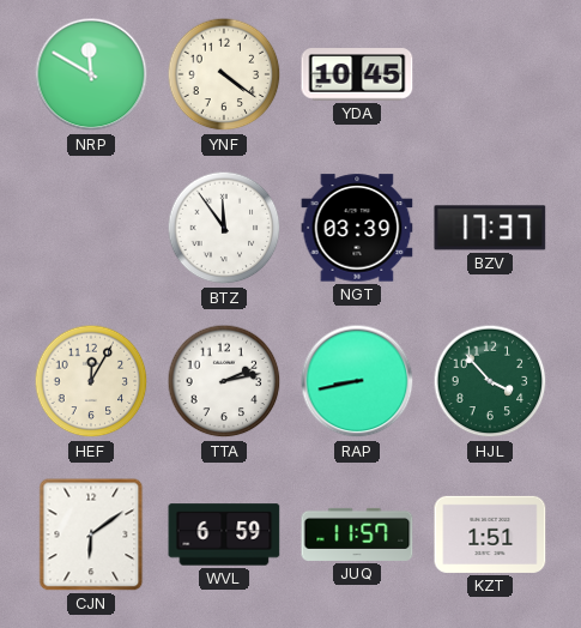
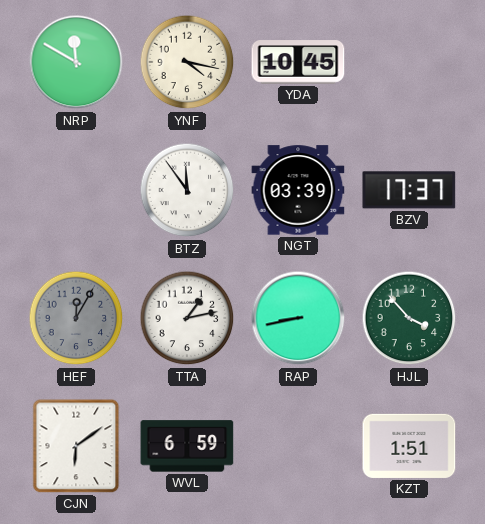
YNF: 4:21 -> 4:17 (187, 62)
HEF dial: cream -> grey (76, 318)
TTA: 2:13 -> 1:13 (187, 318)
JUQ: 11:57 -> none (357, 535)
